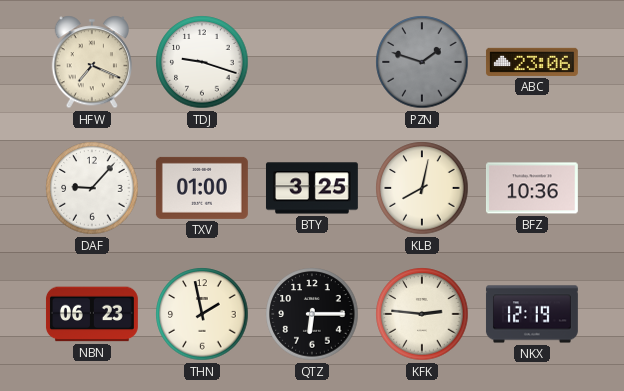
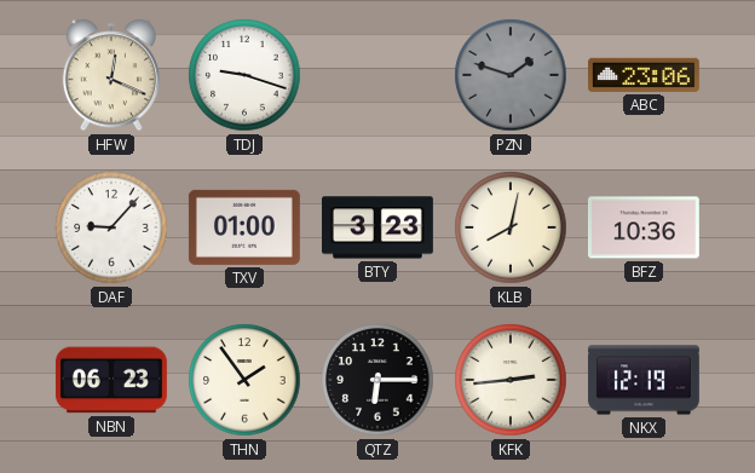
HFW: 7:19 -> 12:19 (110, 75)
BTY: 3:25 -> 3:23 (377, 227)
THN: 1:58 -> 1:54 (244, 380)
KFK: 2:46 -> 2:44 (511, 380)
